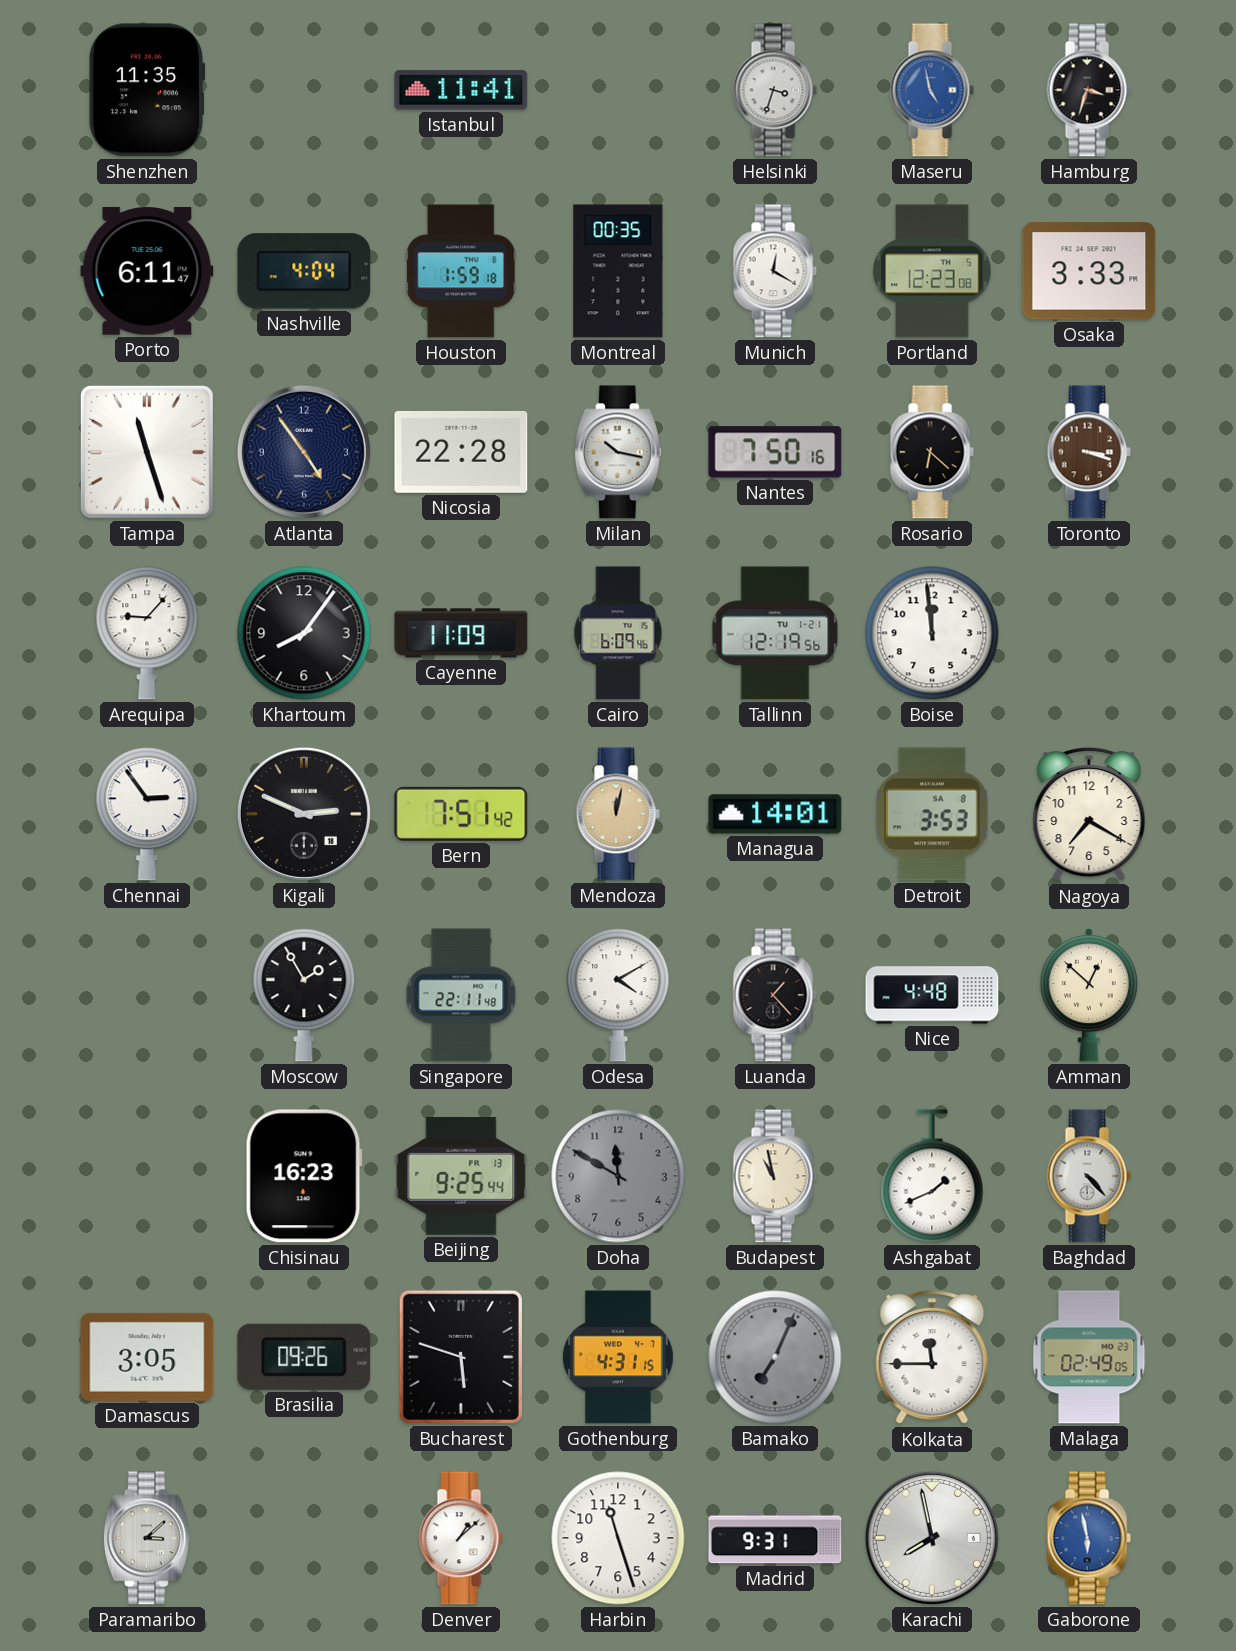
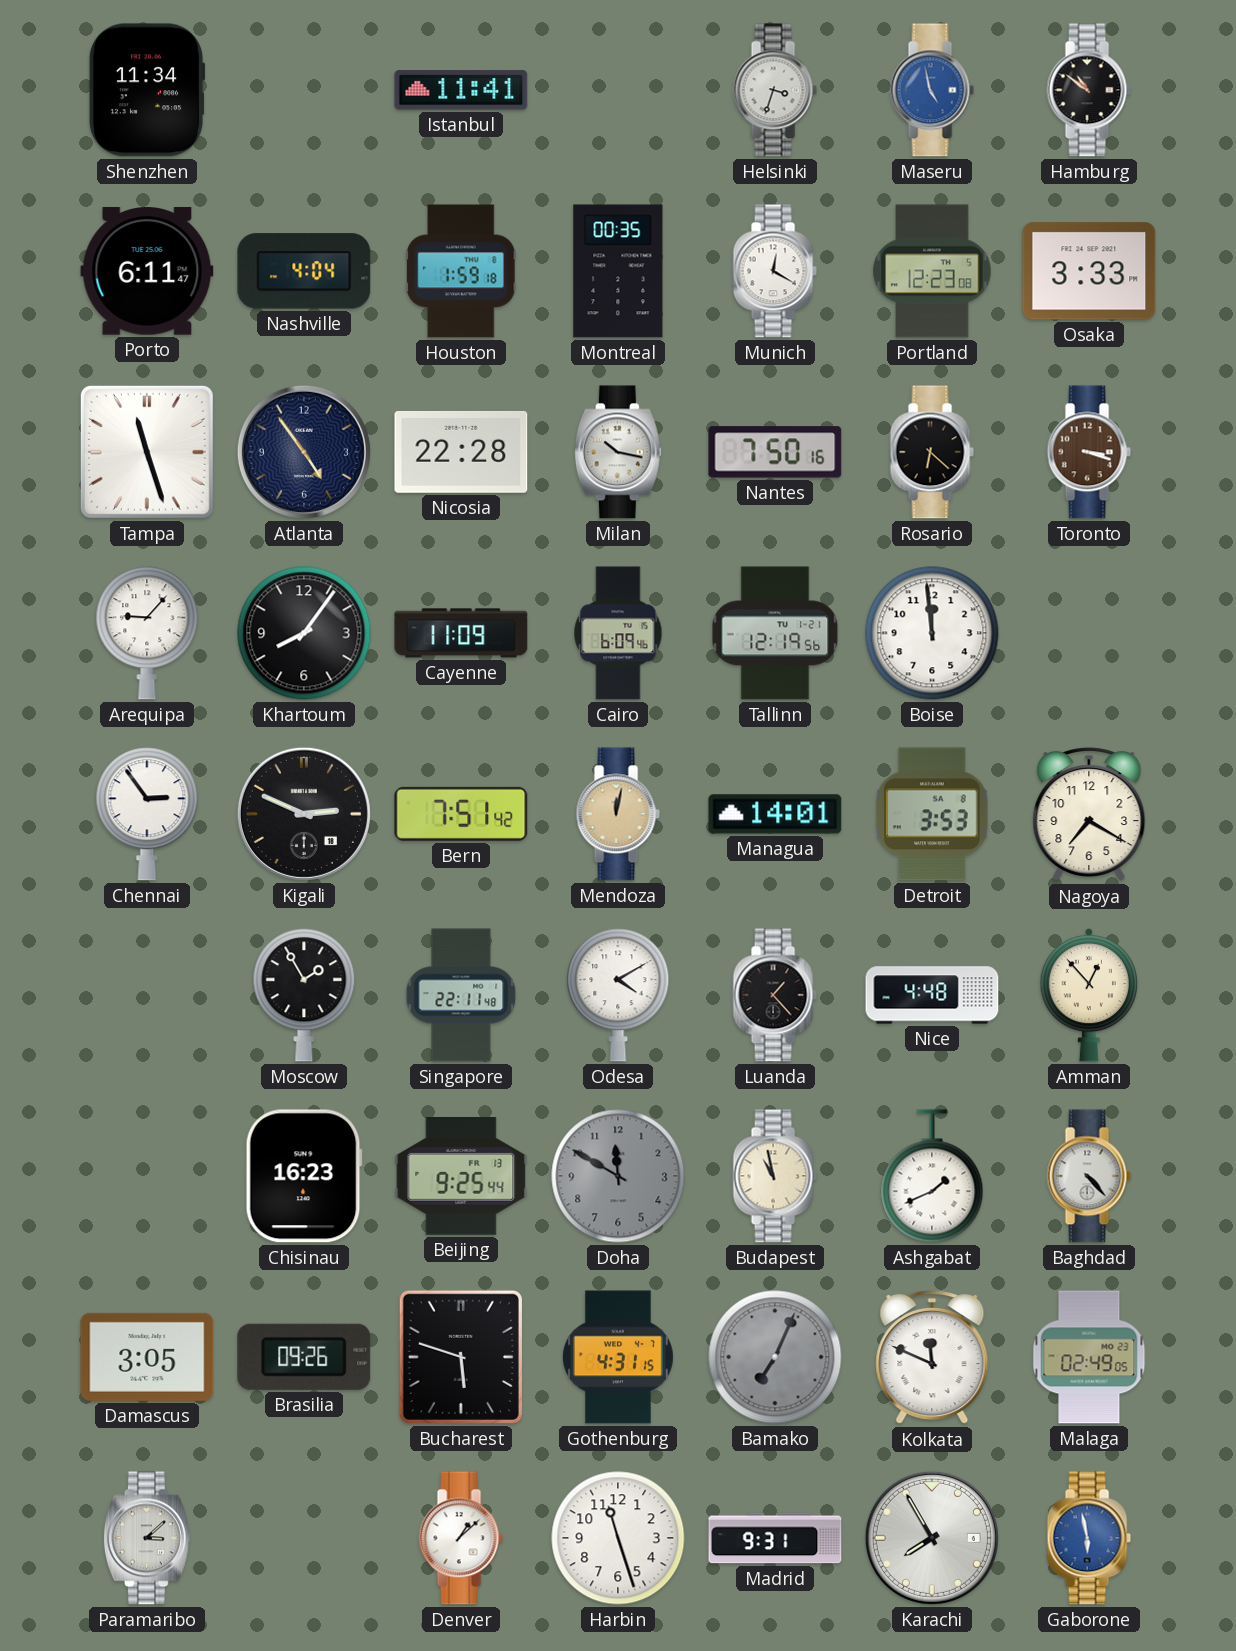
Shenzhen: 11:35 -> 11:34 (147, 90)
Hamburg: 3:33 -> 10:51 (1089, 90)
Amman: 12:52 -> 12:53 (1088, 995)
Kolkata: 11:45 -> 11:49 (932, 1358)
Karachi: 7:58 -> 7:55 (932, 1538)
